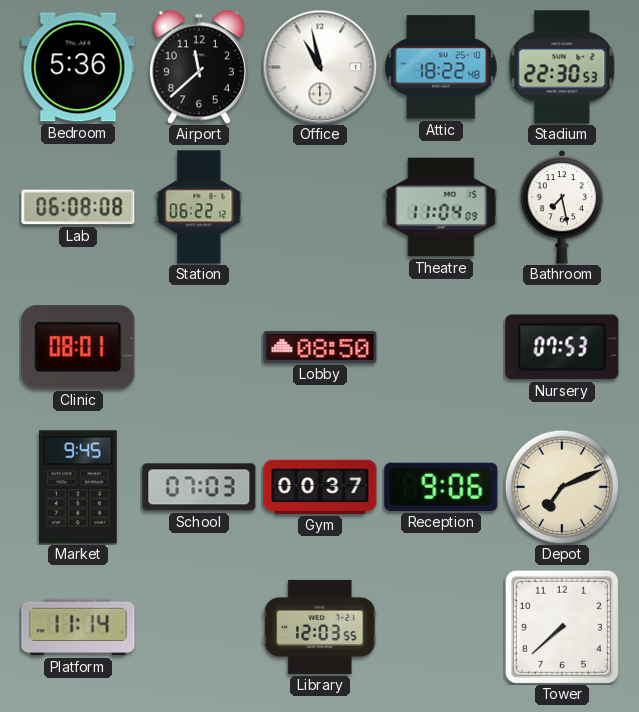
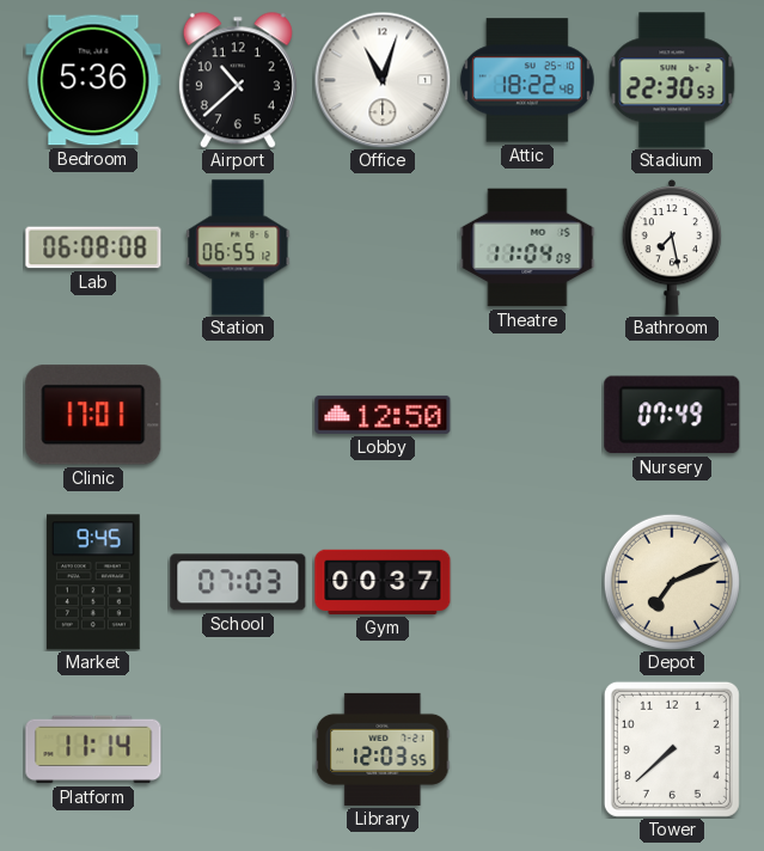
Airport: 11:38 -> 10:38 (238, 80)
Office: 10:58 -> 11:03 (383, 80)
Station: 06:22 -> 06:55 (238, 247)
Clinic: 08:01 -> 17:01 (93, 415)
Lobby: 08:50 -> 12:50 (383, 415)
Nursery: 07:53 -> 07:49 (672, 415)
Reception: 9:06 -> none (441, 487)
